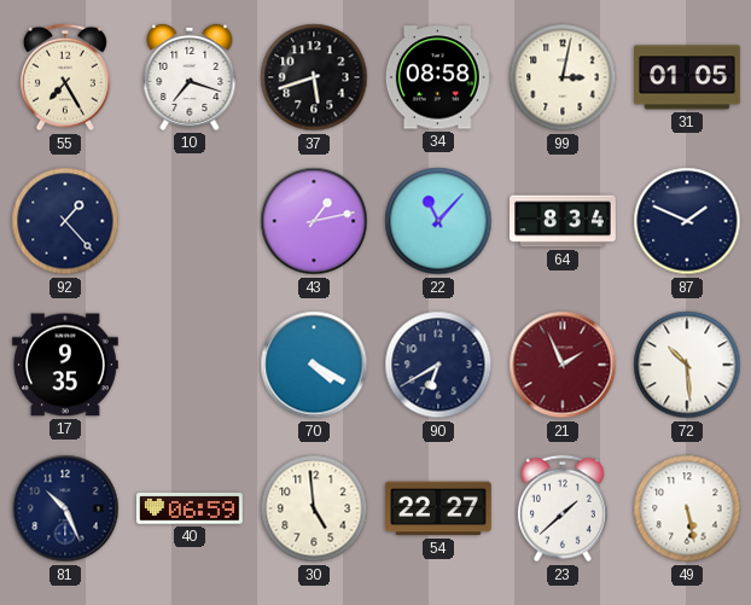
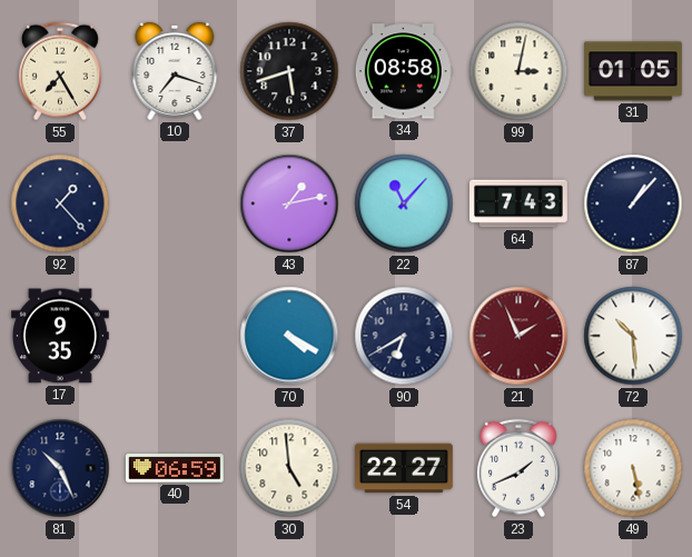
64: 8:34 -> 7:43 (520, 203)
87: 1:49 -> 1:07 (633, 203)
23: 1:38 -> 1:41 (518, 468)
